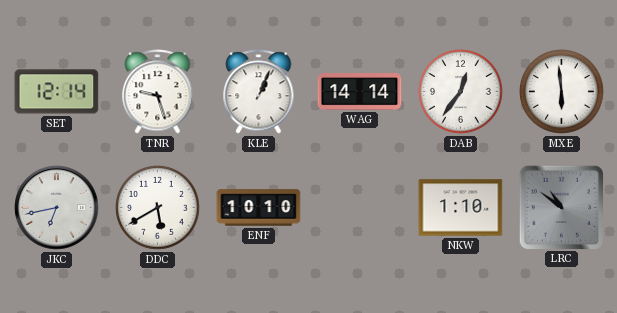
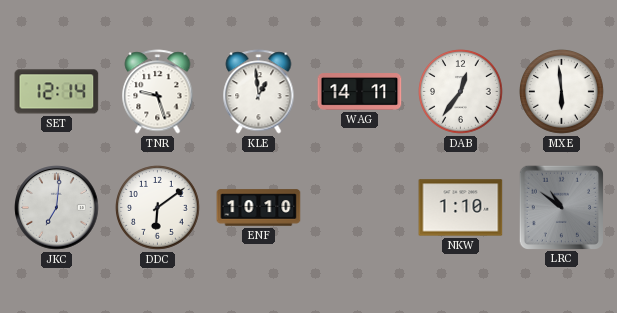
KLE: 1:04 -> 12:59 (259, 92)
WAG: 14:14 -> 14:11 (360, 92)
JKC: 6:43 -> 7:01 (57, 208)
DDC: 5:40 -> 6:09 (158, 208)
